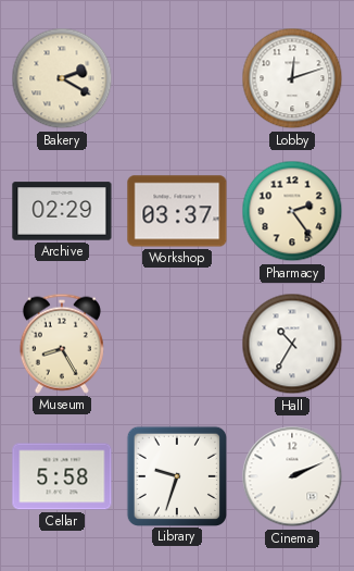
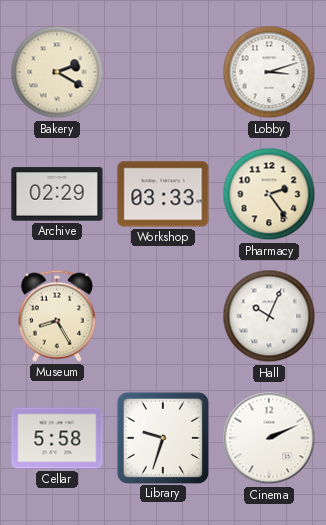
Lobby: 12:12 -> 3:12 (269, 72)
Workshop: 03:37 -> 03:33 (163, 194)
Hall: 10:35 -> 10:04 (269, 316)
